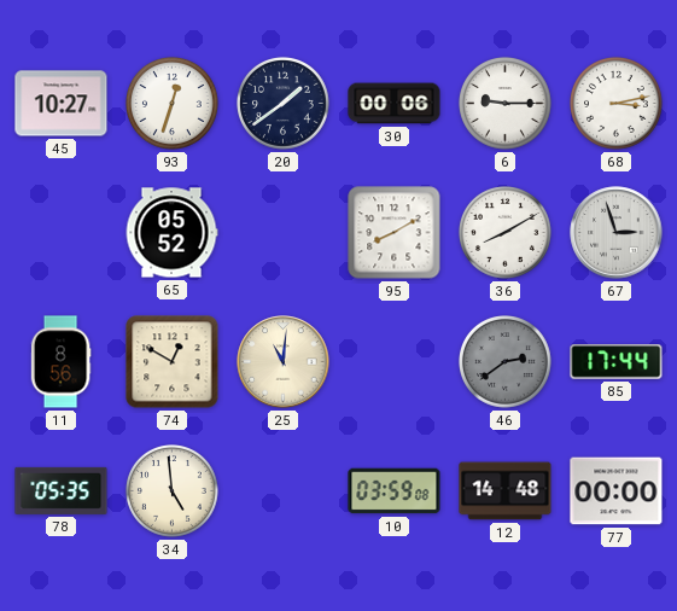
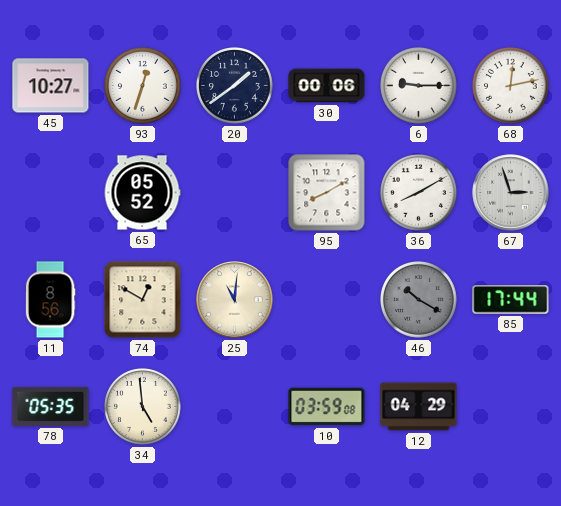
68: 3:13 -> 12:13 (511, 86)
46: 2:39 -> 10:20 (419, 300)
12: 14:48 -> 04:29 (419, 407)
77: 00:00 -> none (617, 491)
